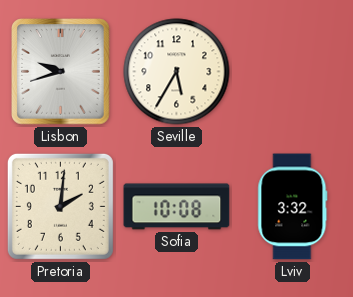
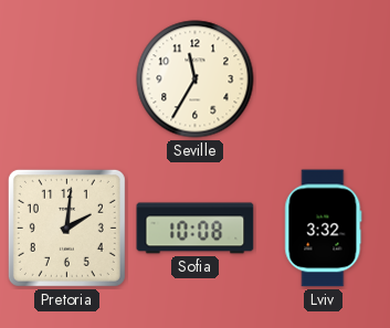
Lisbon: 9:42 -> none (61, 72)
Seville: 5:35 -> 11:35 (196, 80)
